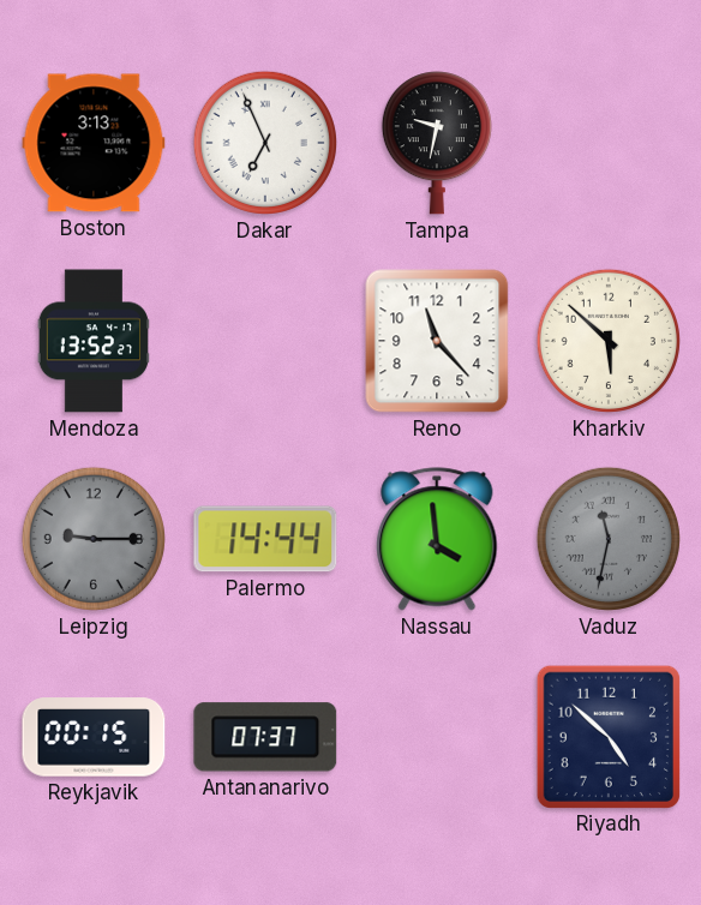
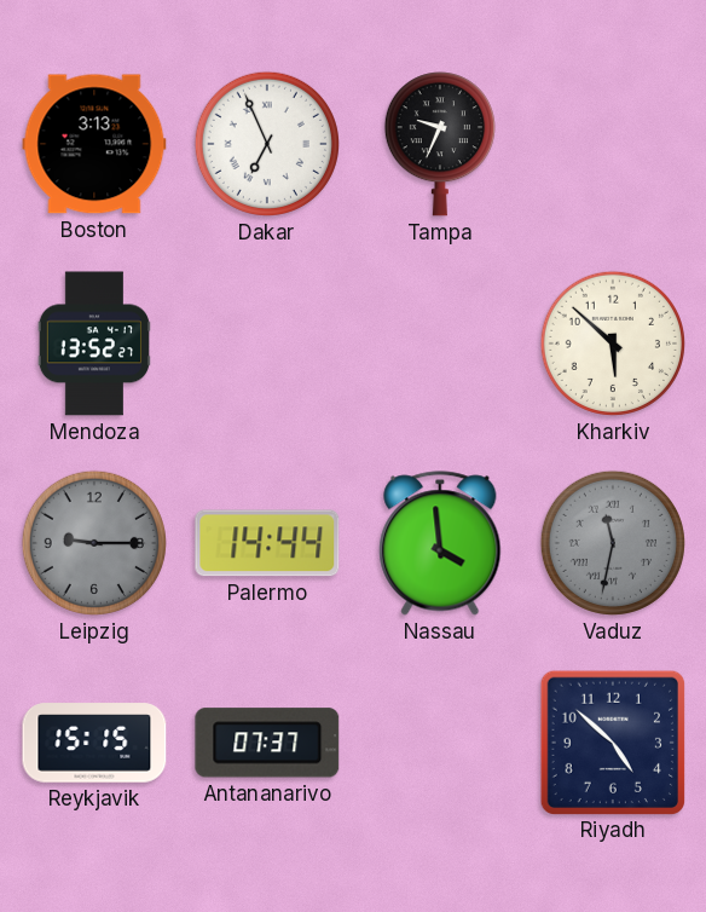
Tampa: 9:32 -> 9:34 (440, 144)
Reno: 11:23 -> none (437, 341)
Reykjavik: 00:15 -> 15:15 (94, 743)
